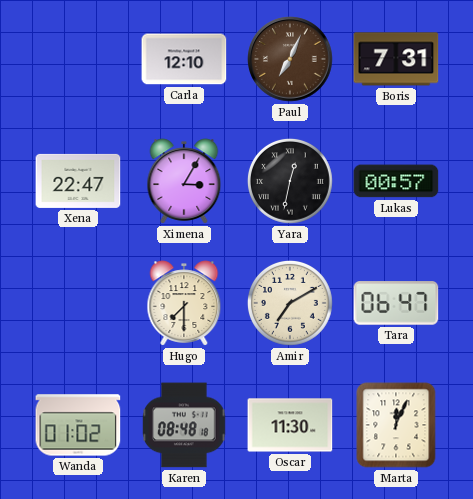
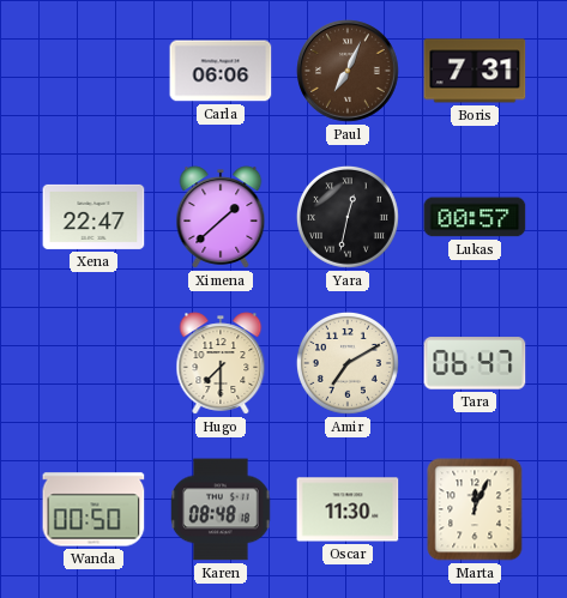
Carla: 12:10 -> 06:06 (221, 71)
Ximena: 3:05 -> 1:38 (221, 217)
Wanda: 01:02 -> 00:50 (94, 509)
